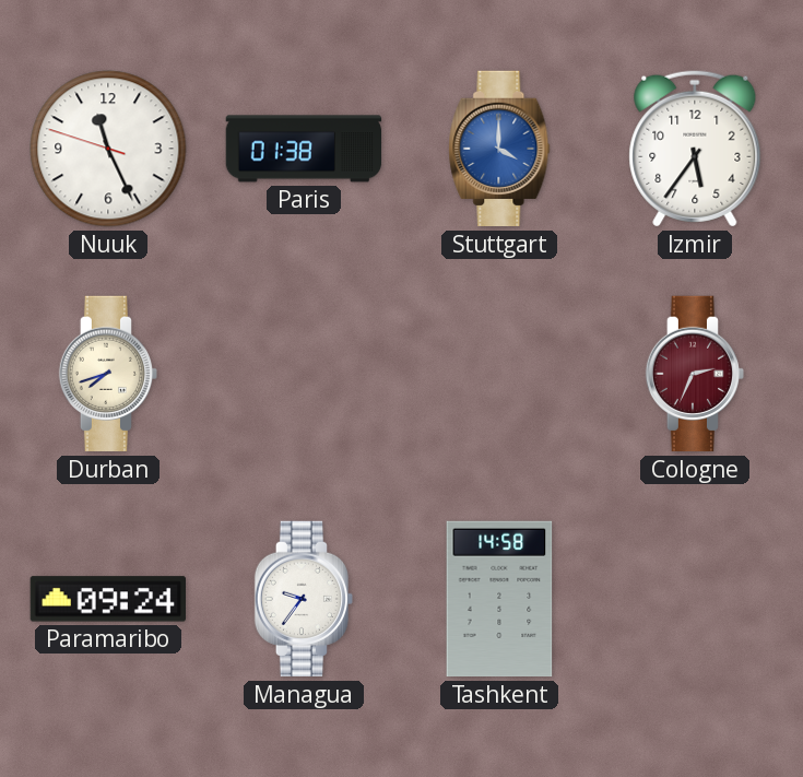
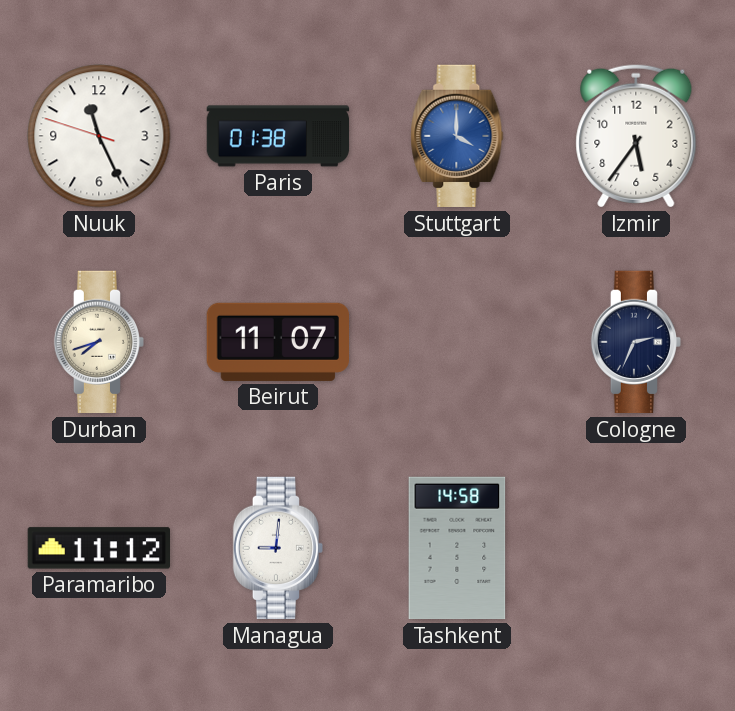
Beirut: none -> 11:07 (277, 342)
Cologne dial: burgundy -> navy (636, 342)
Paramaribo: 09:24 -> 11:12 (98, 548)
Managua: 9:36 -> 9:01 (278, 548)
